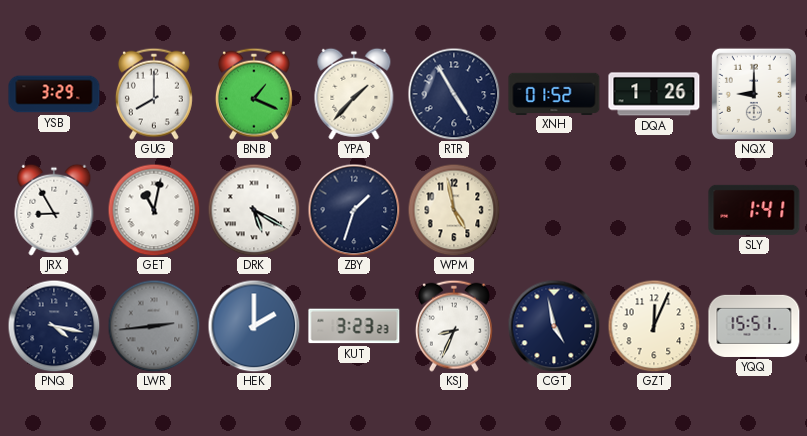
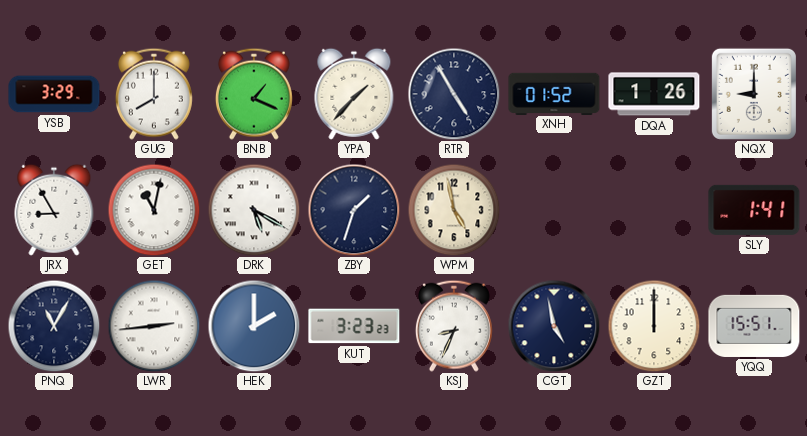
PNQ: 4:17 -> 11:05 (54, 326)
LWR dial: grey -> white (154, 326)
GZT: 12:04 -> 12:00 (654, 326)
